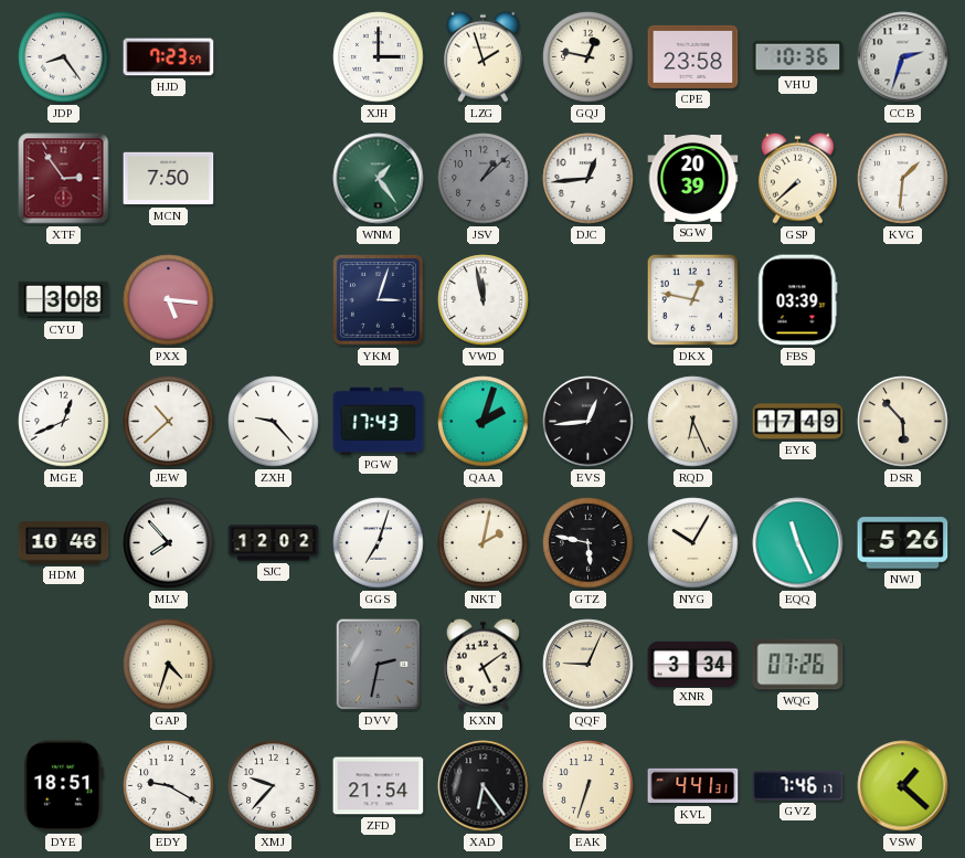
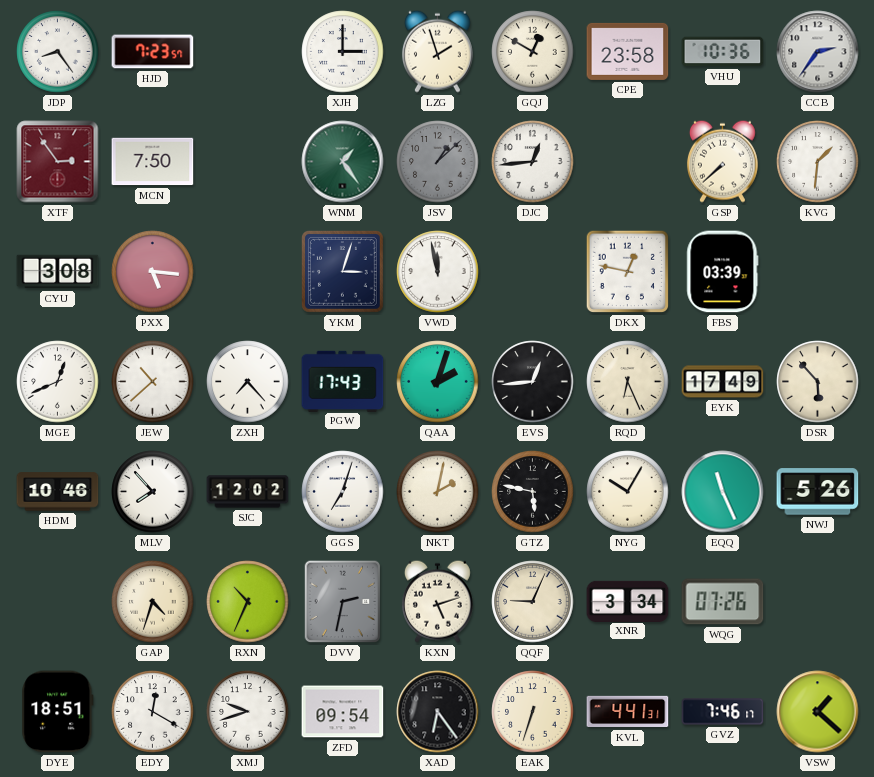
GQJ: 12:47 -> 12:50 (533, 52)
CCB: 2:33 -> 2:36 (818, 52)
SGW: 20:39 -> none (693, 179)
ZXH: 9:23 -> 7:23 (248, 382)
RXN: none -> 10:34 (248, 602)
KXN: 5:09 -> 5:12 (437, 601)
EDY: 9:20 -> 12:20 (153, 712)
XMJ: 9:37 -> 9:42 (248, 712)
ZFD: 21:54 -> 09:54 (343, 712)
